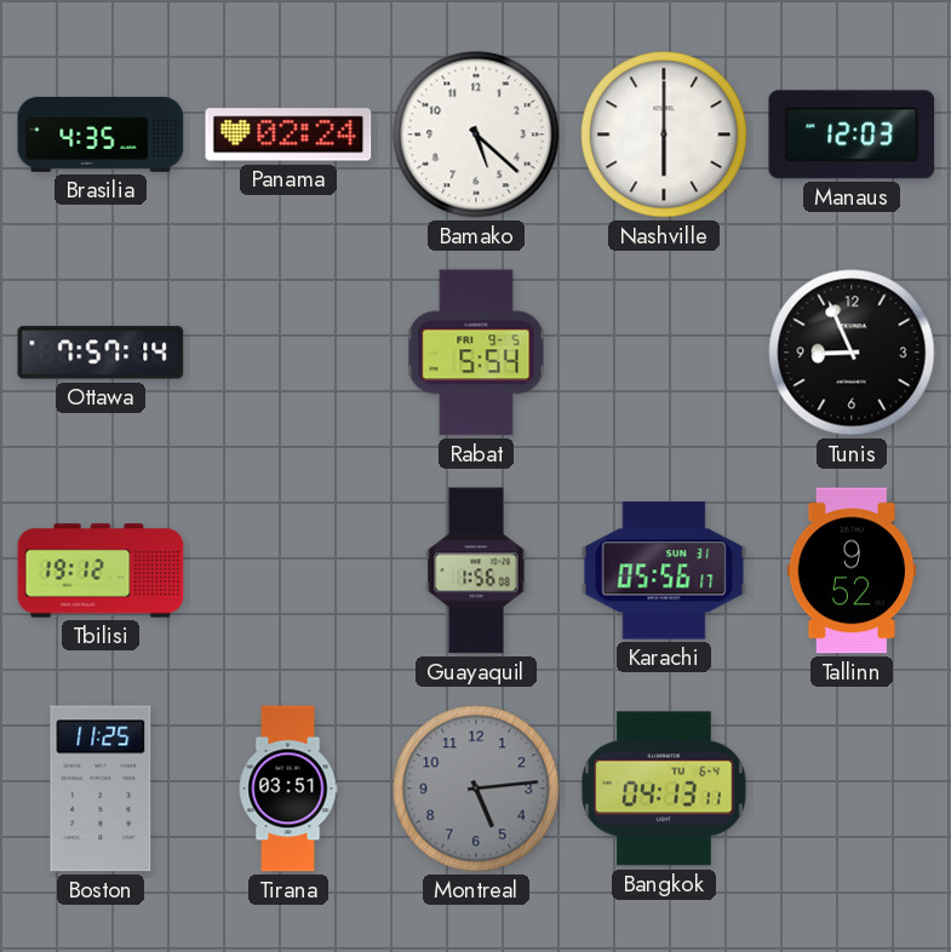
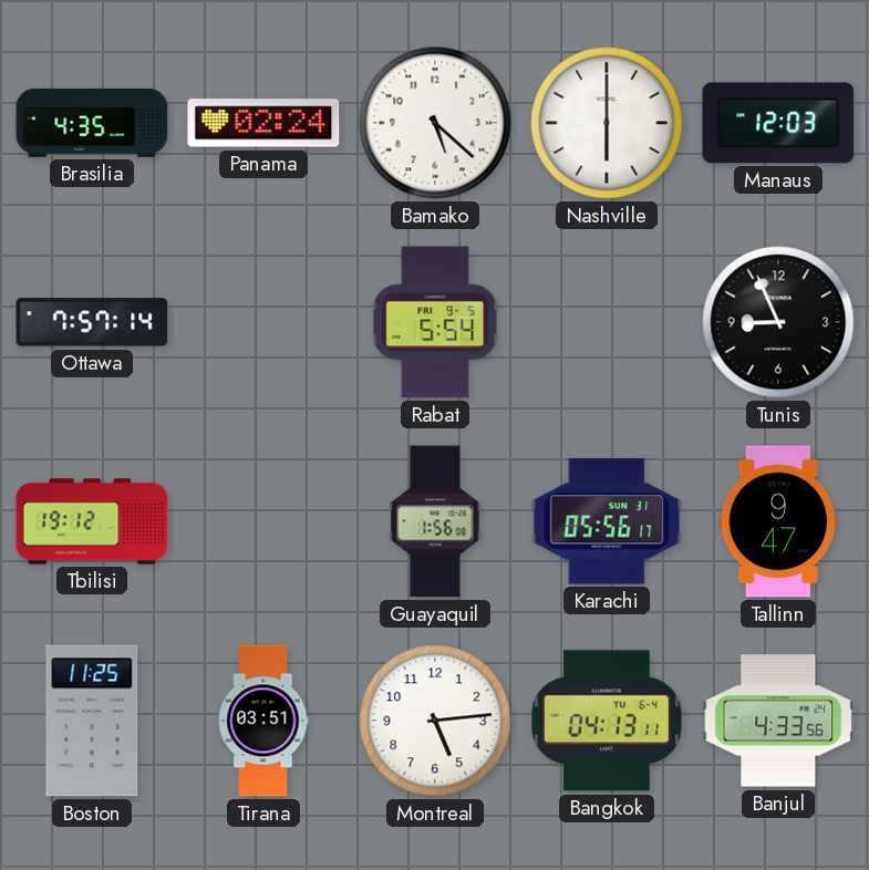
Tallinn: 9:52 -> 9:47 (778, 521)
Montreal dial: grey -> white (435, 721)
Banjul: none -> 4:33 (778, 721)
